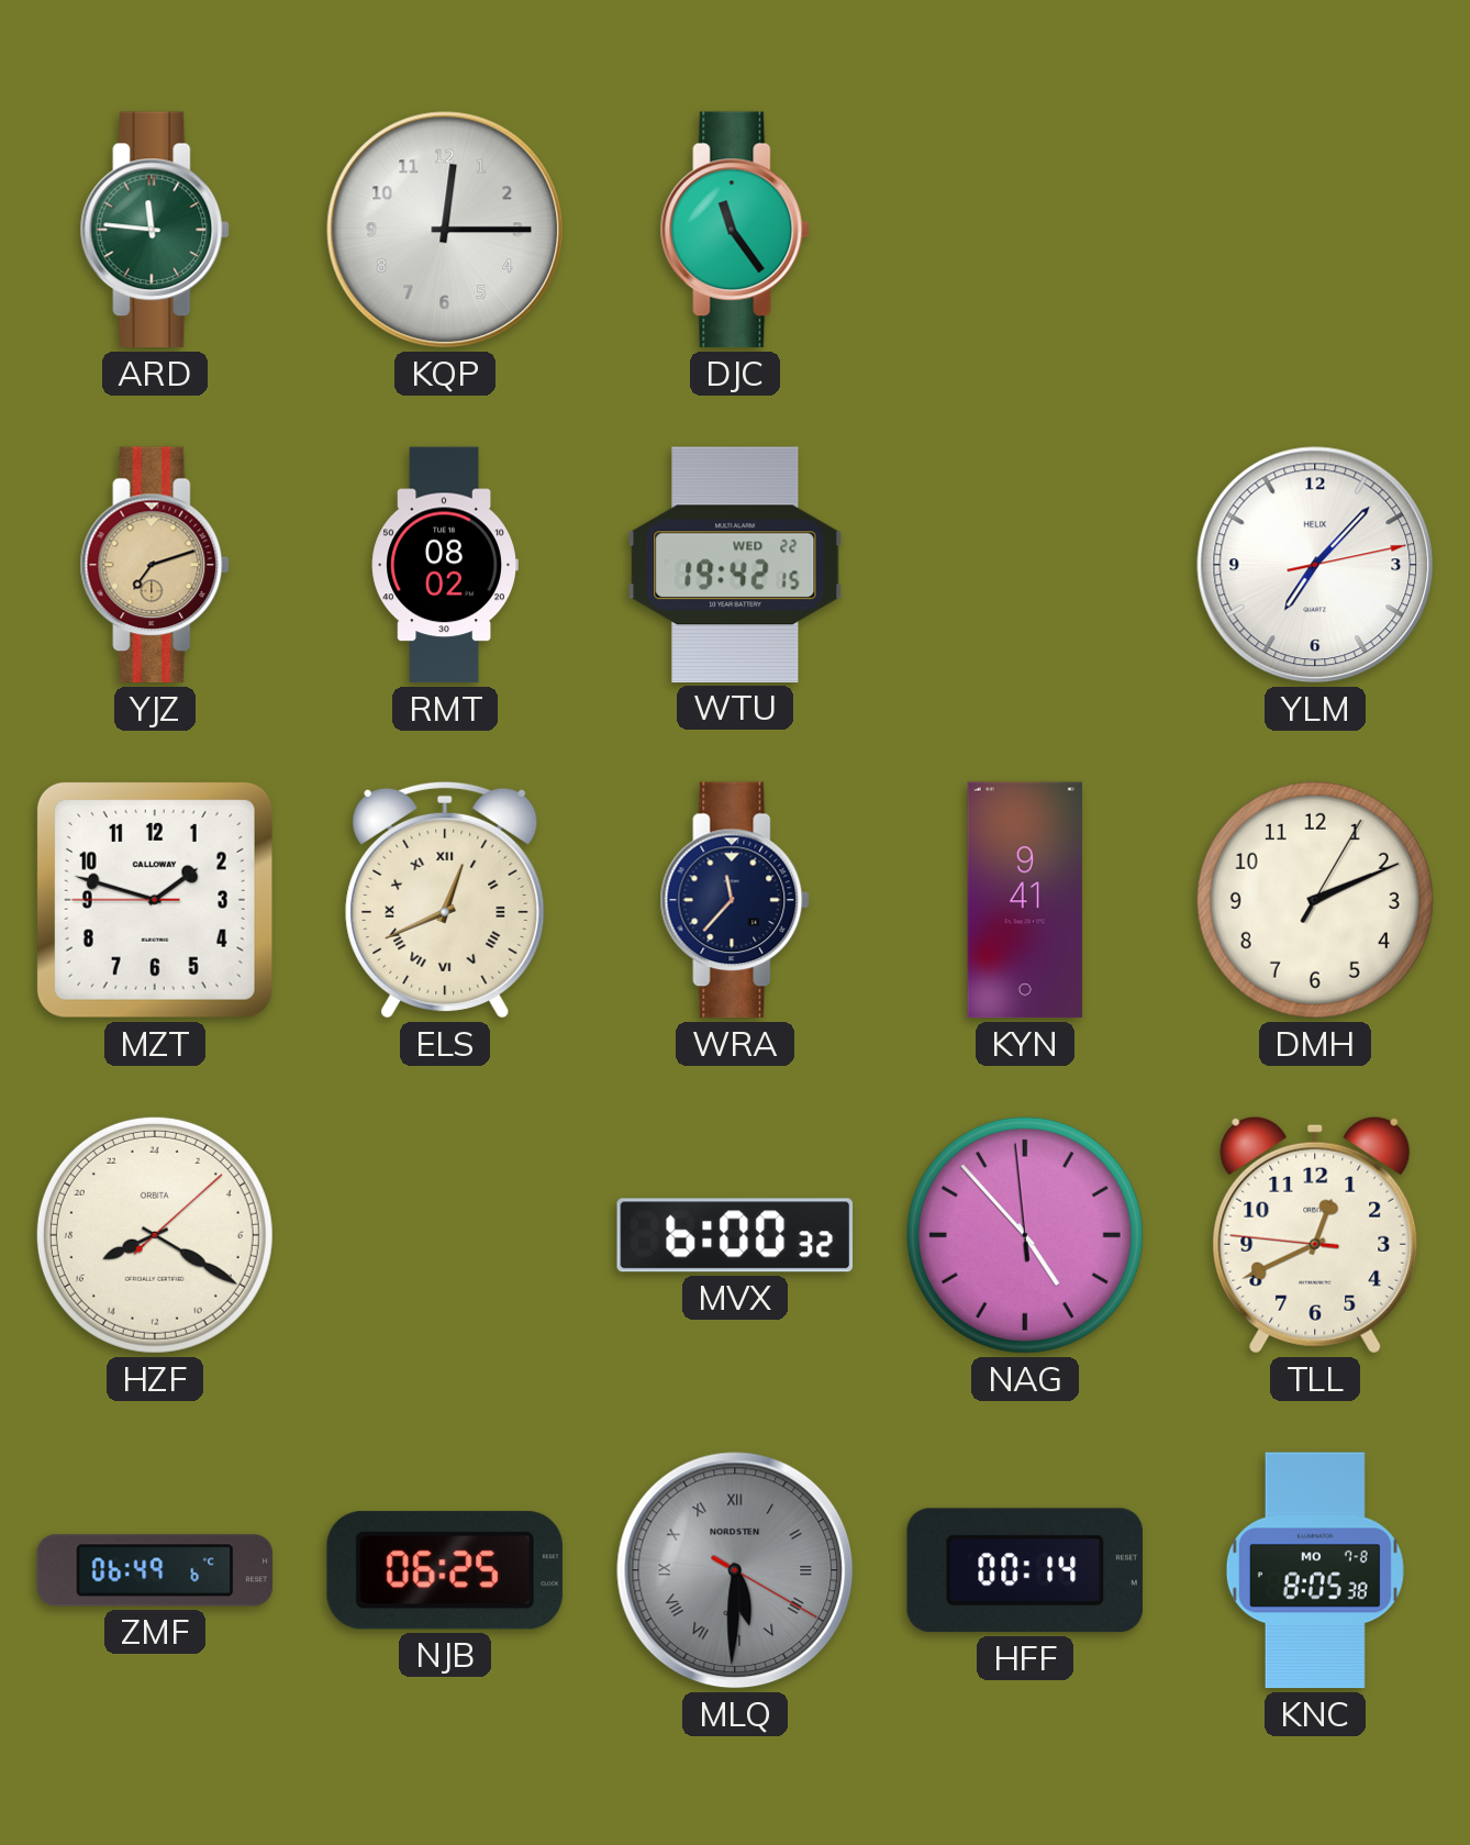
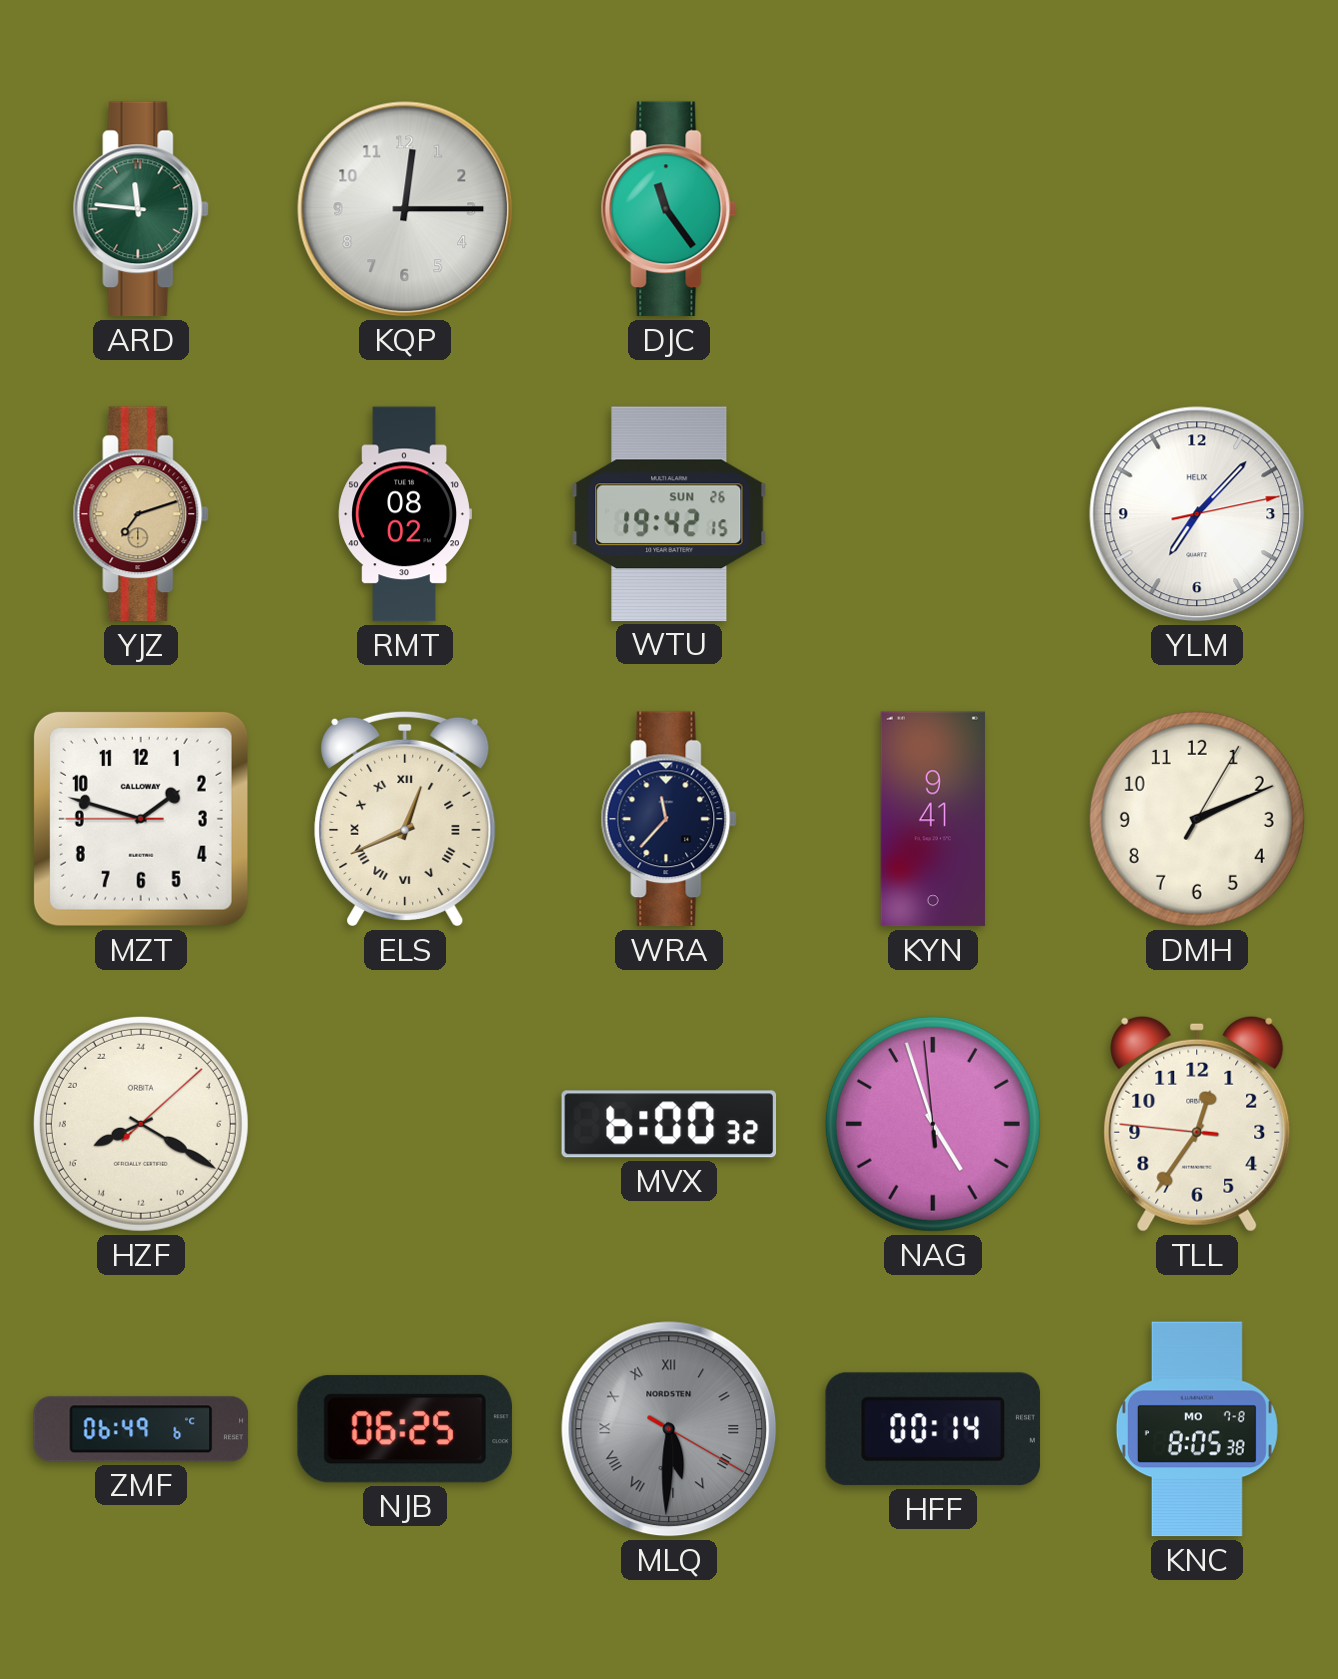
WTU date: WED 22 -> SUN 26 (669, 514)
NAG: 4:52 -> 4:56 (933, 1124)
TLL: 12:40 -> 12:35 (1197, 1124)
